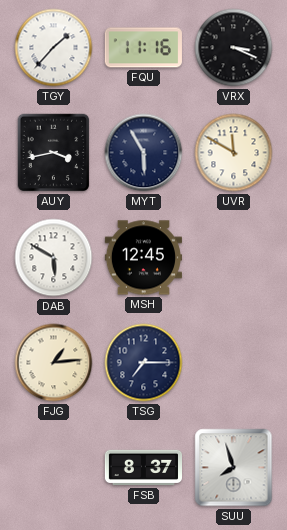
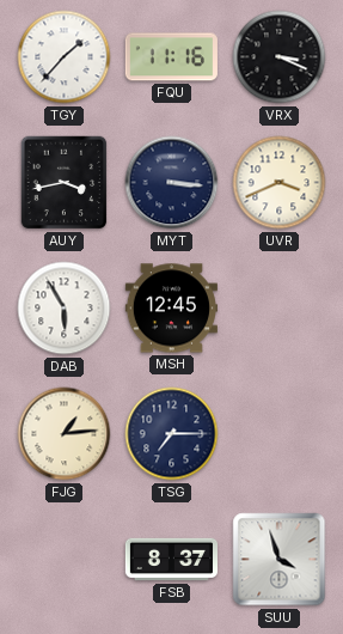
MYT: 5:55 -> 3:16 (172, 183)
UVR: 11:50 -> 3:41 (280, 183)
DAB: 5:50 -> 5:55 (65, 309)
SUU: 7:57 -> 3:57 (280, 560)
